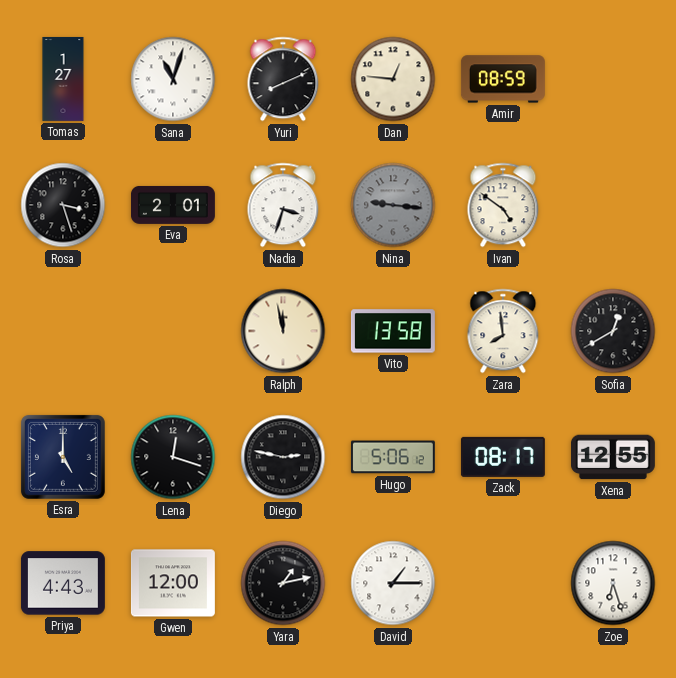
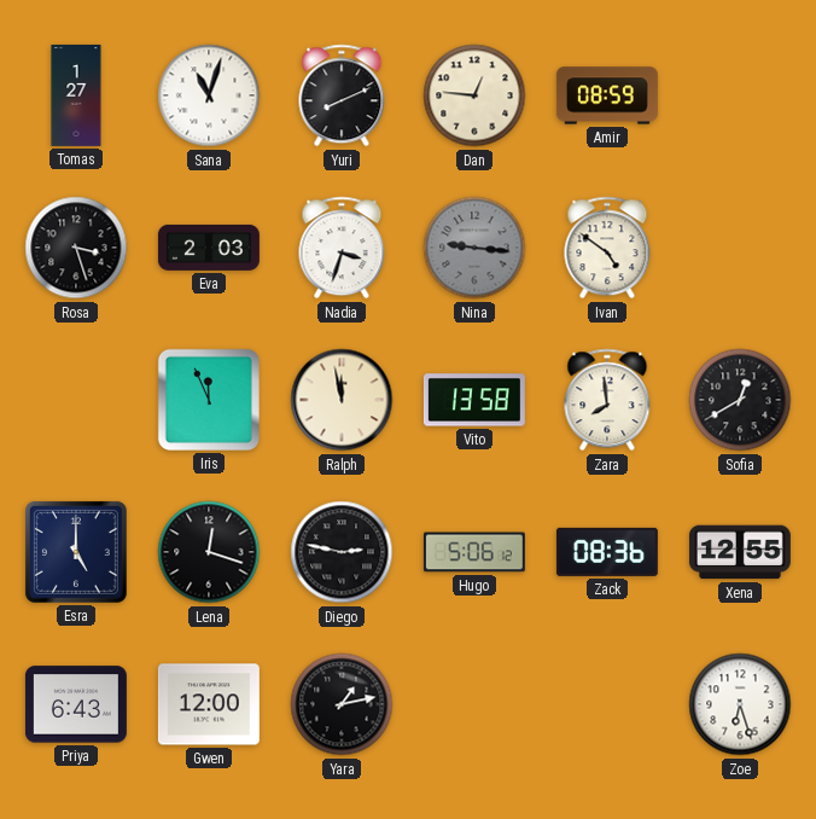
Eva: 2:01 -> 2:03 (209, 248)
Iris: none -> 11:56 (209, 400)
Zack: 08:17 -> 08:36 (607, 552)
Priya: 4:43 -> 6:43 (76, 704)
David: 1:15 -> none (393, 583)
